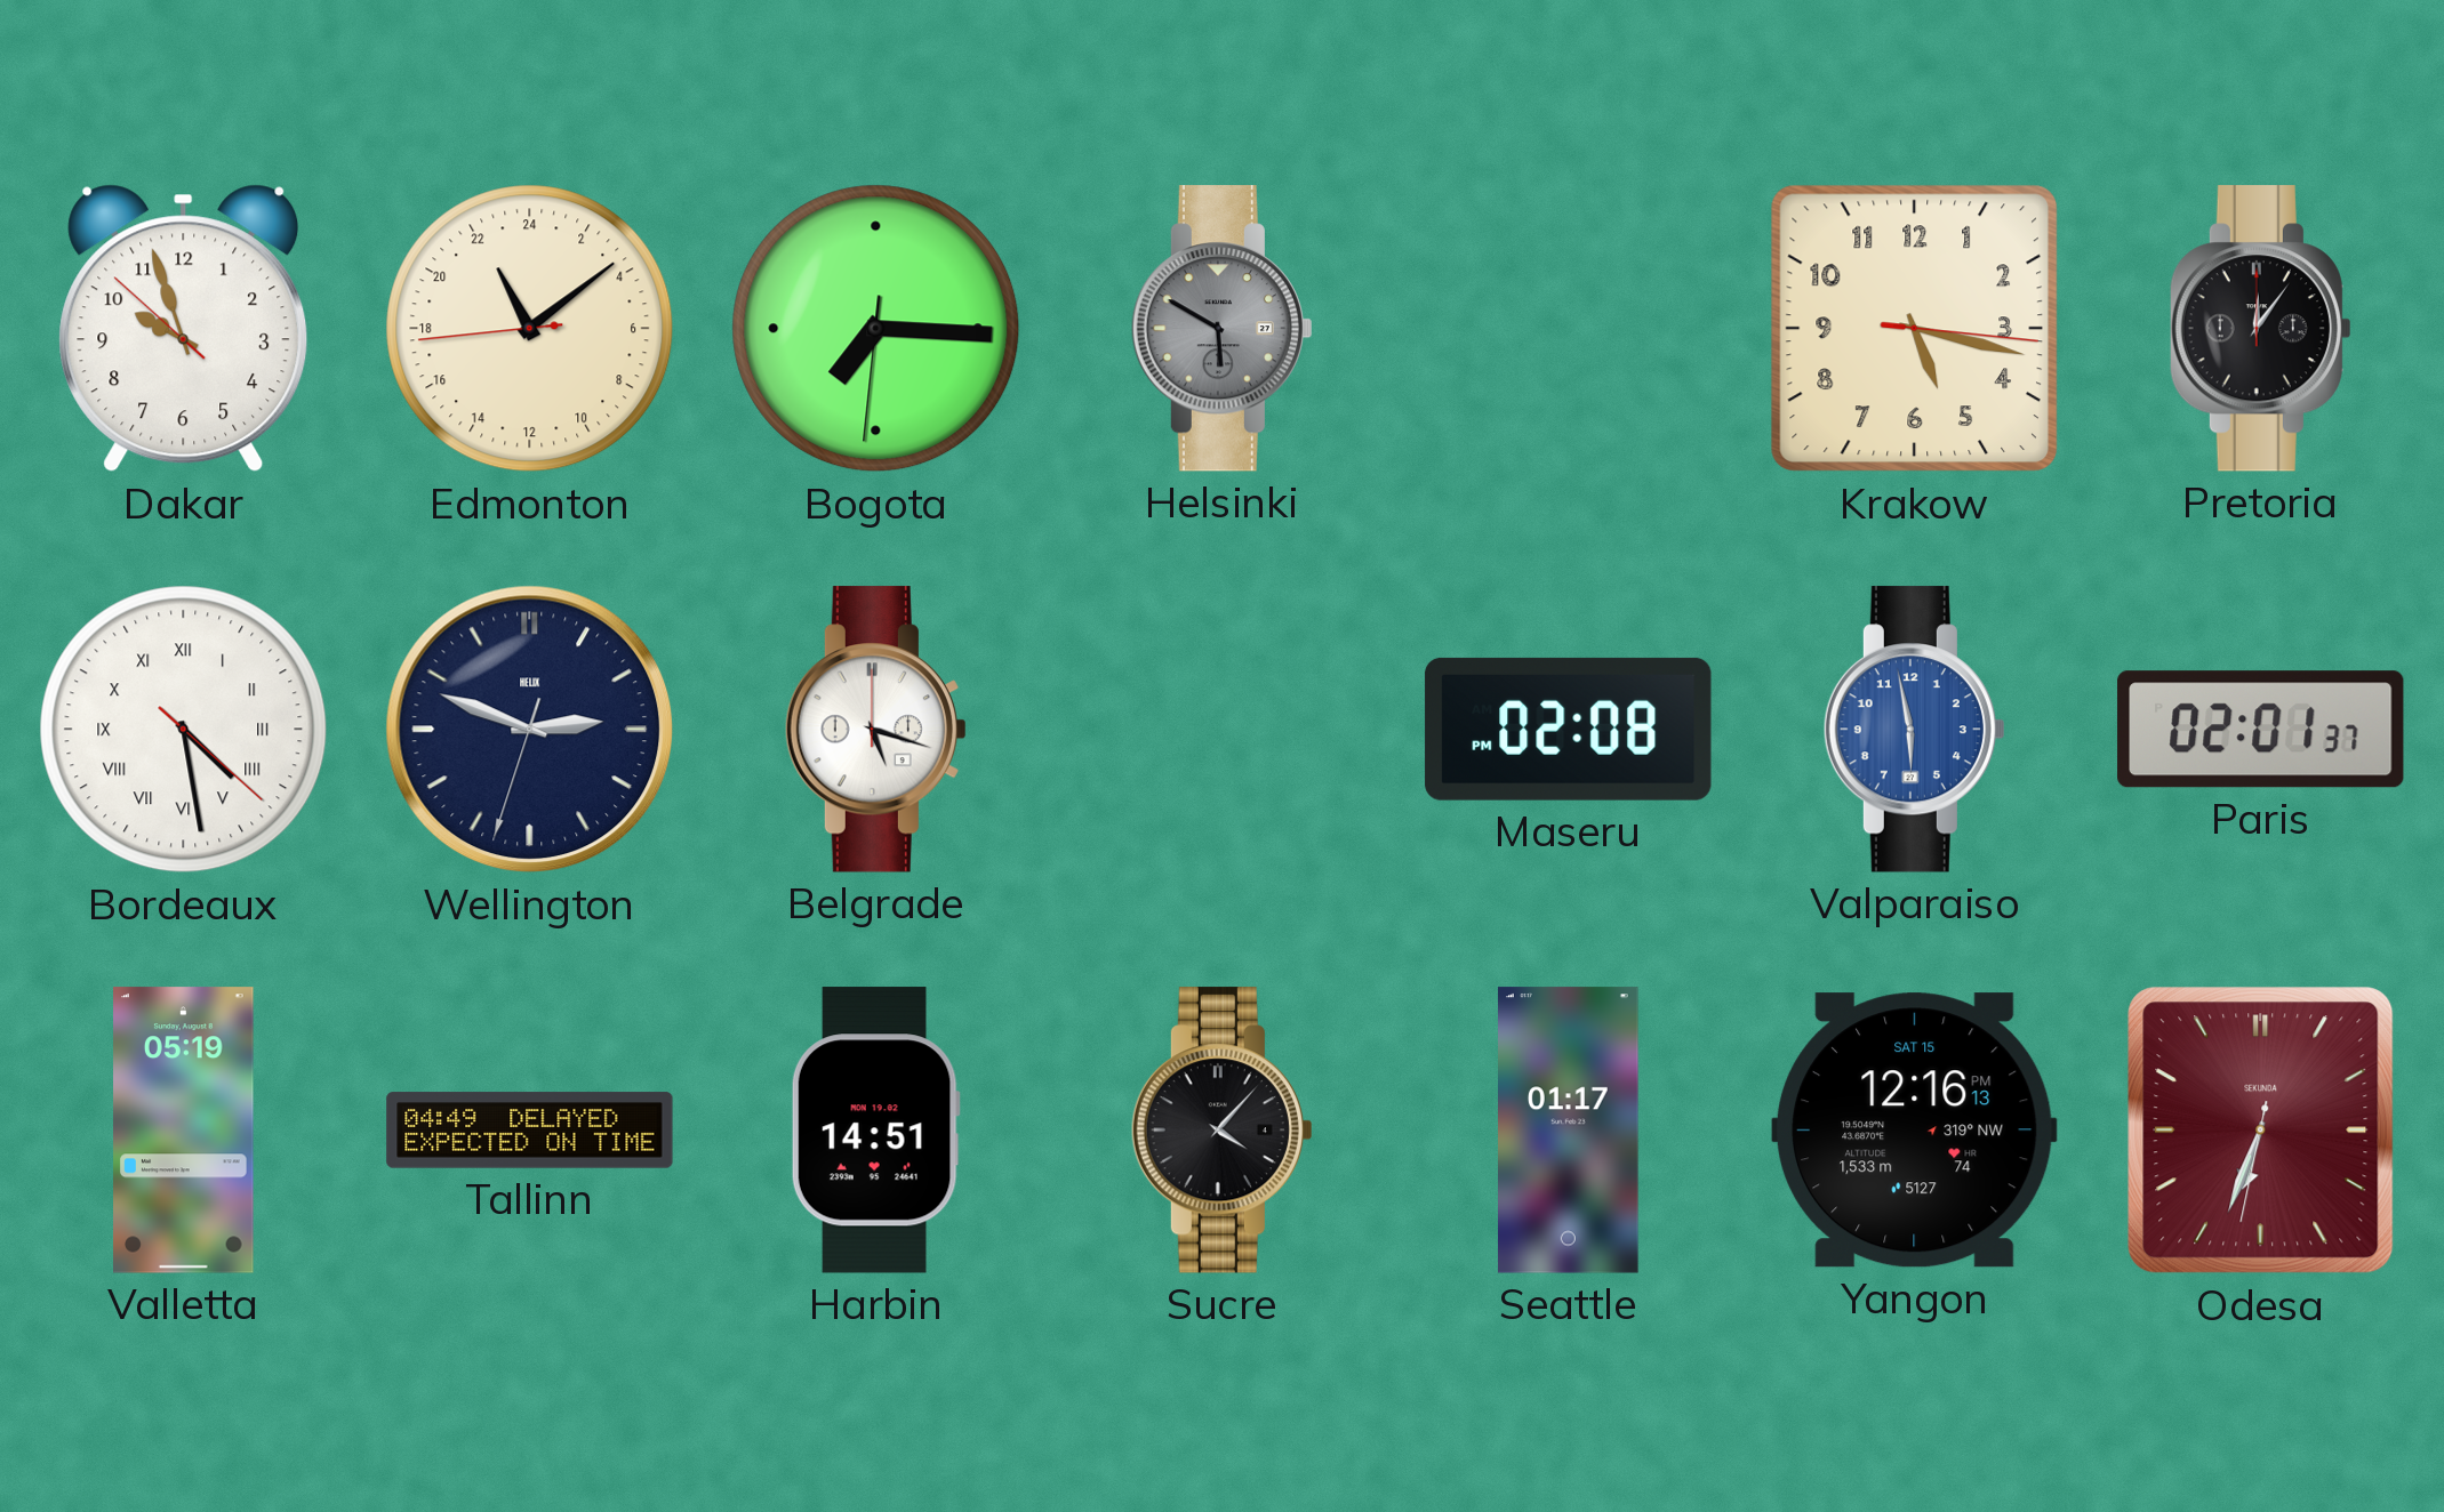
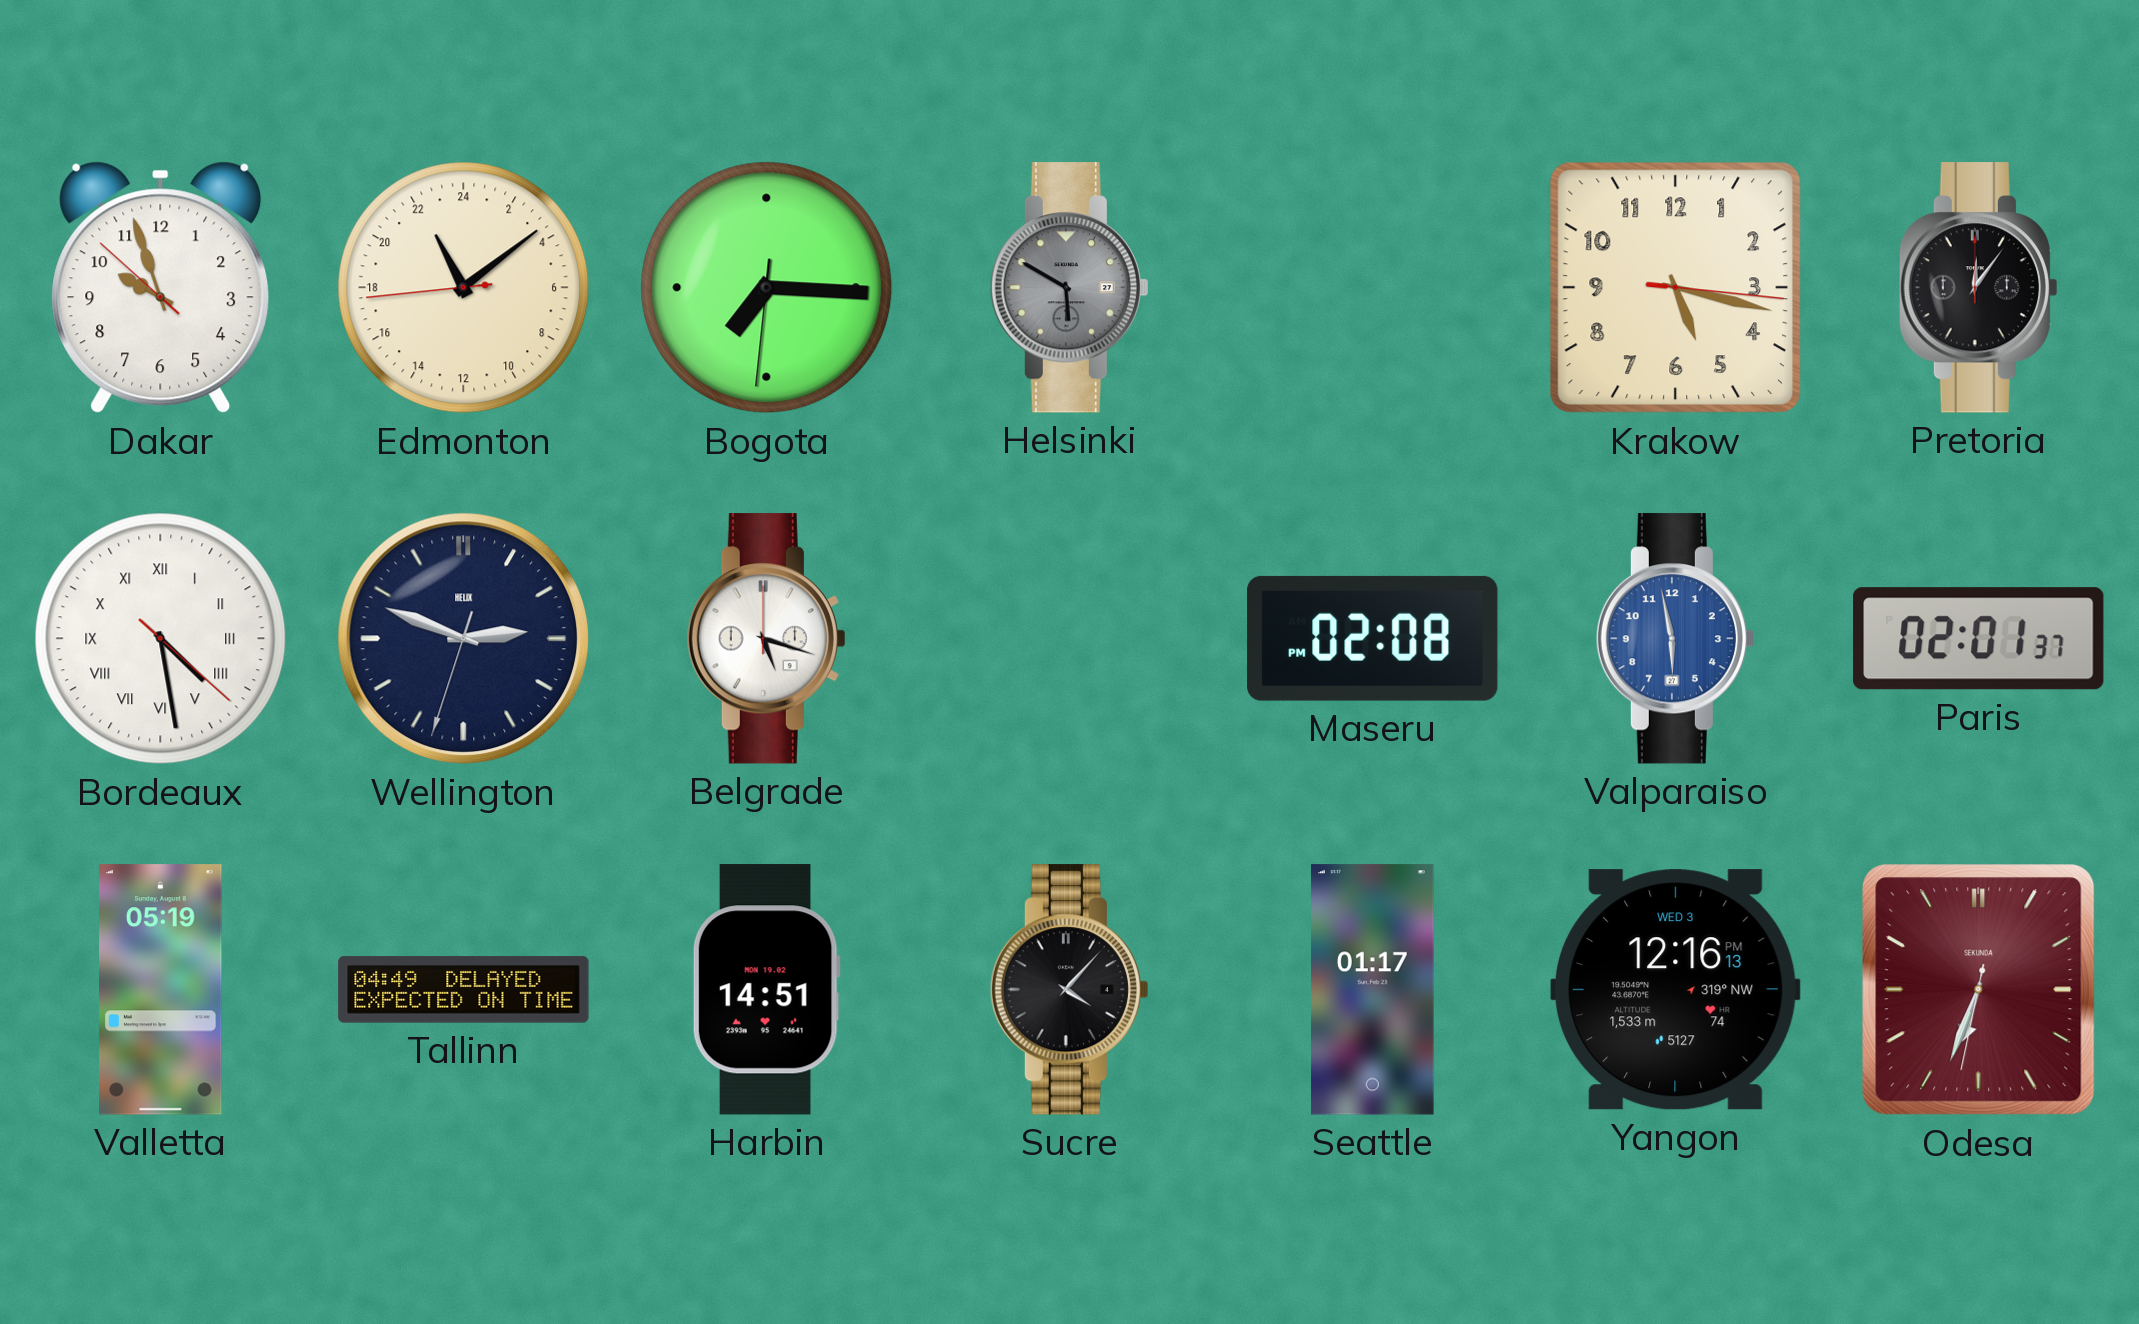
Yangon date: SAT 15 -> WED 3 (1676, 990)
